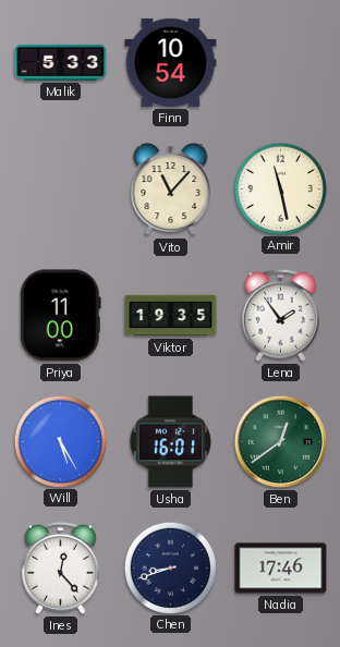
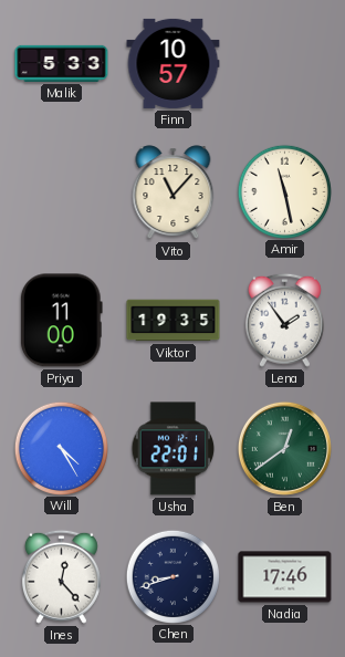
Finn: 10:54 -> 10:57 (174, 63)
Will: 5:25 -> 4:25 (61, 448)
Usha: 16:01 -> 22:01 (174, 449)
